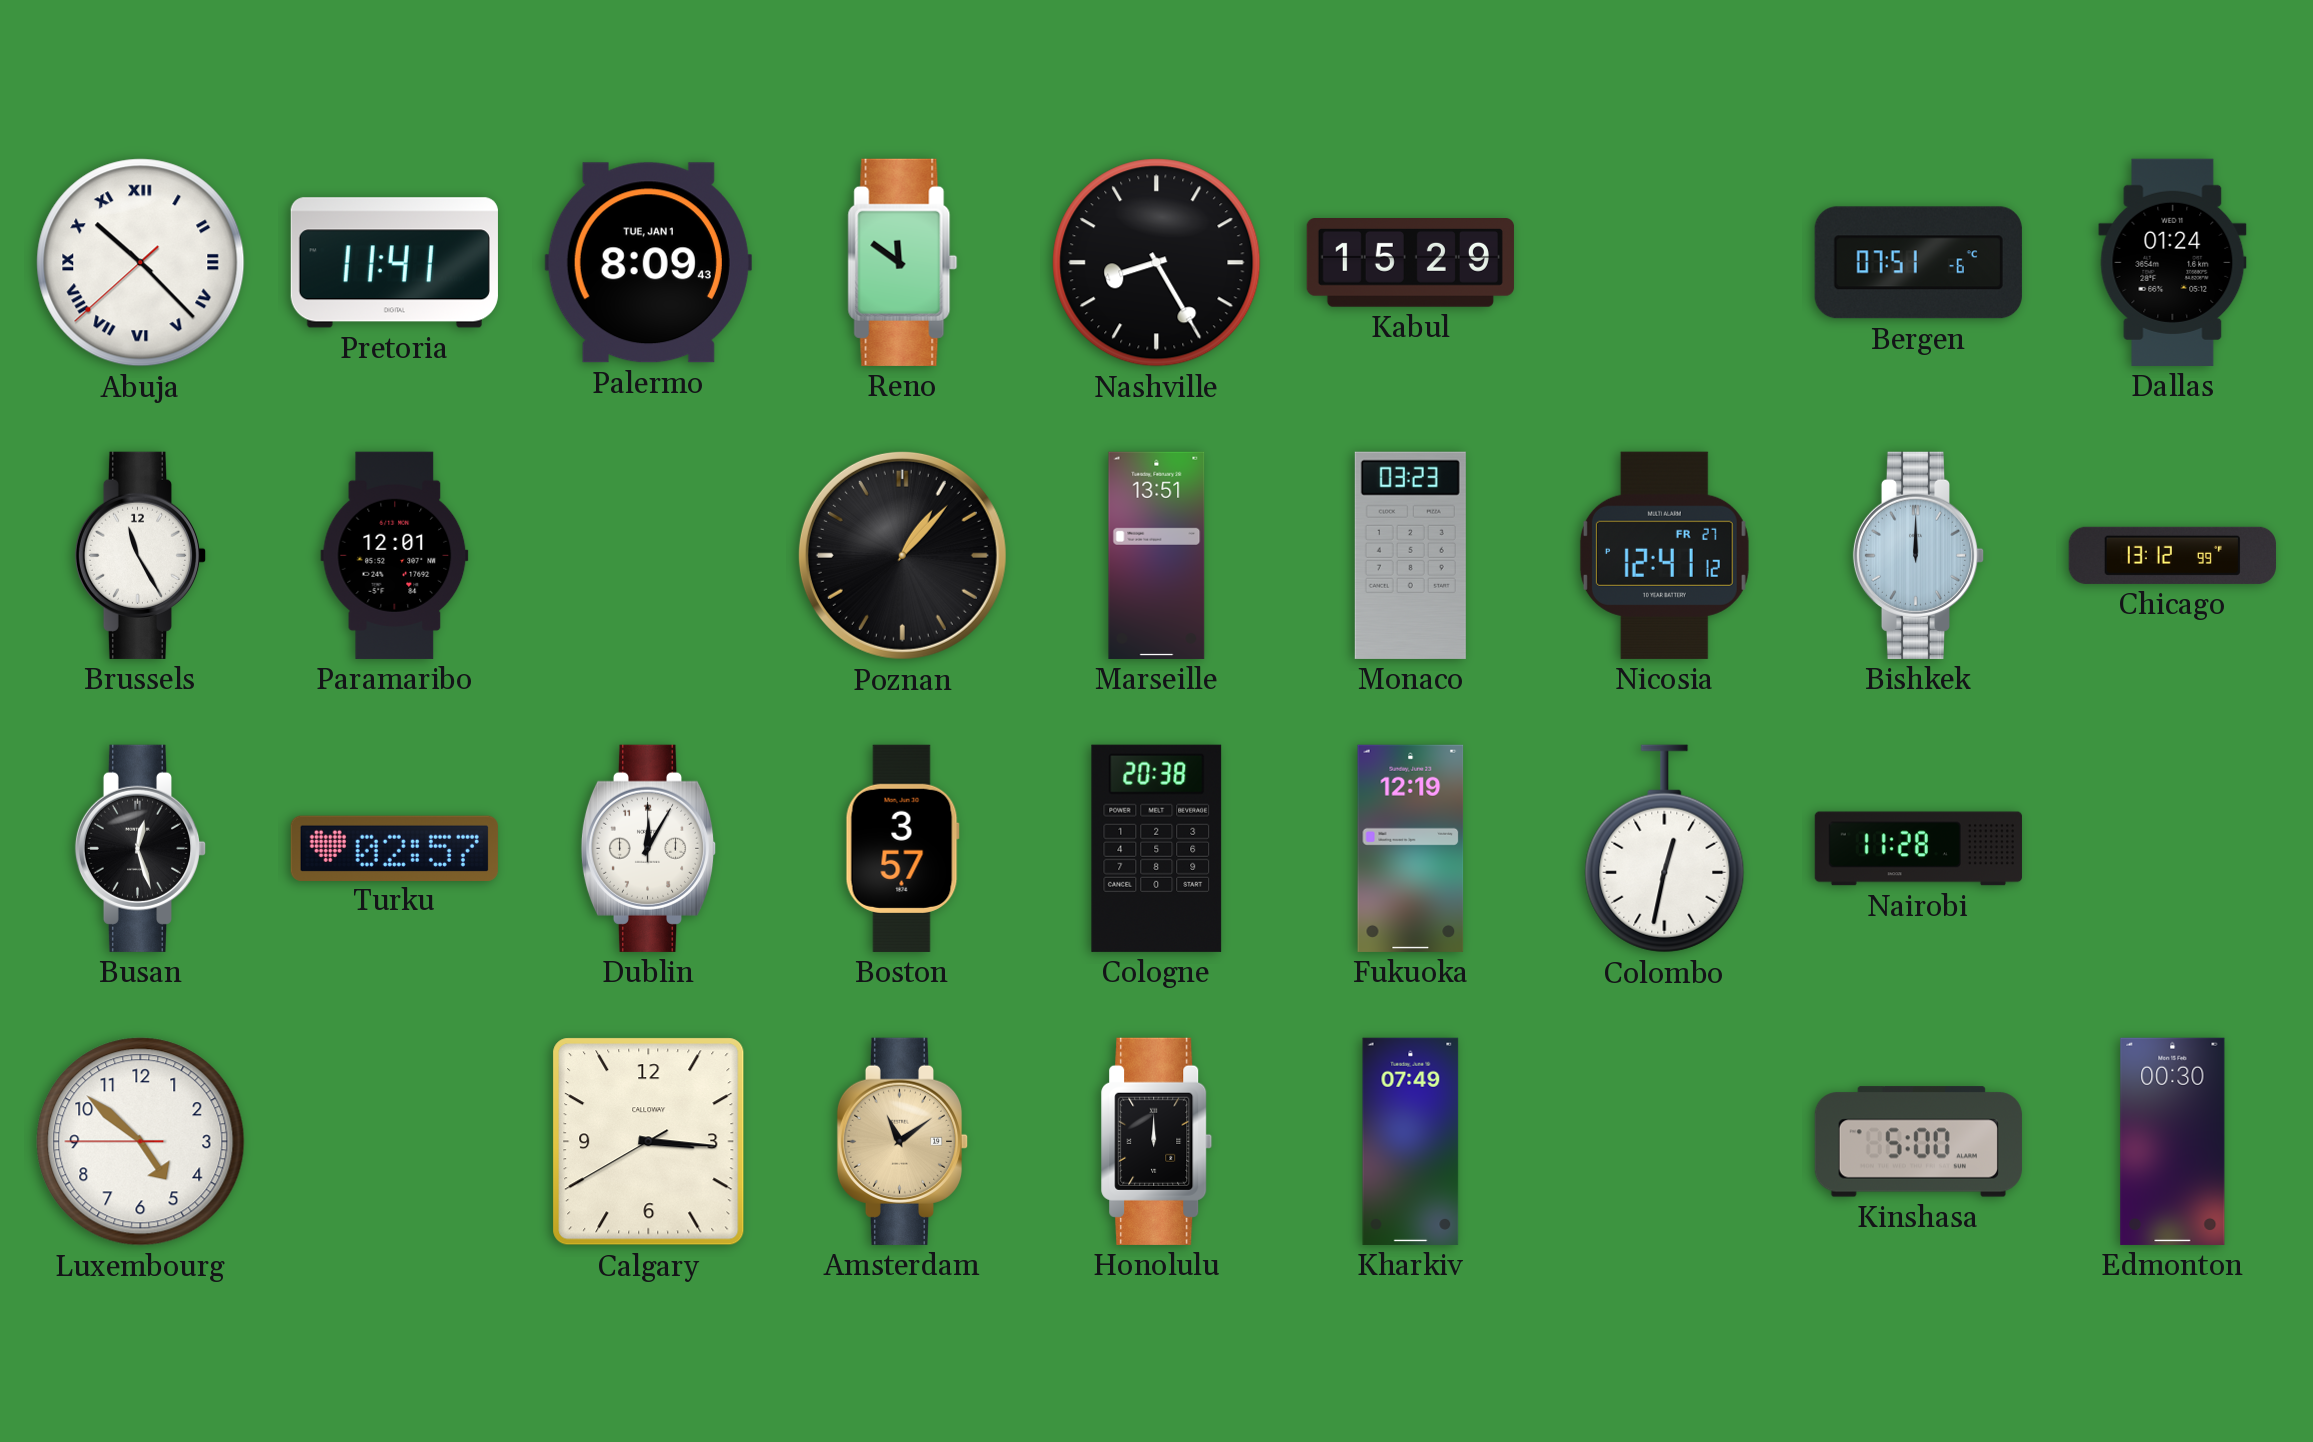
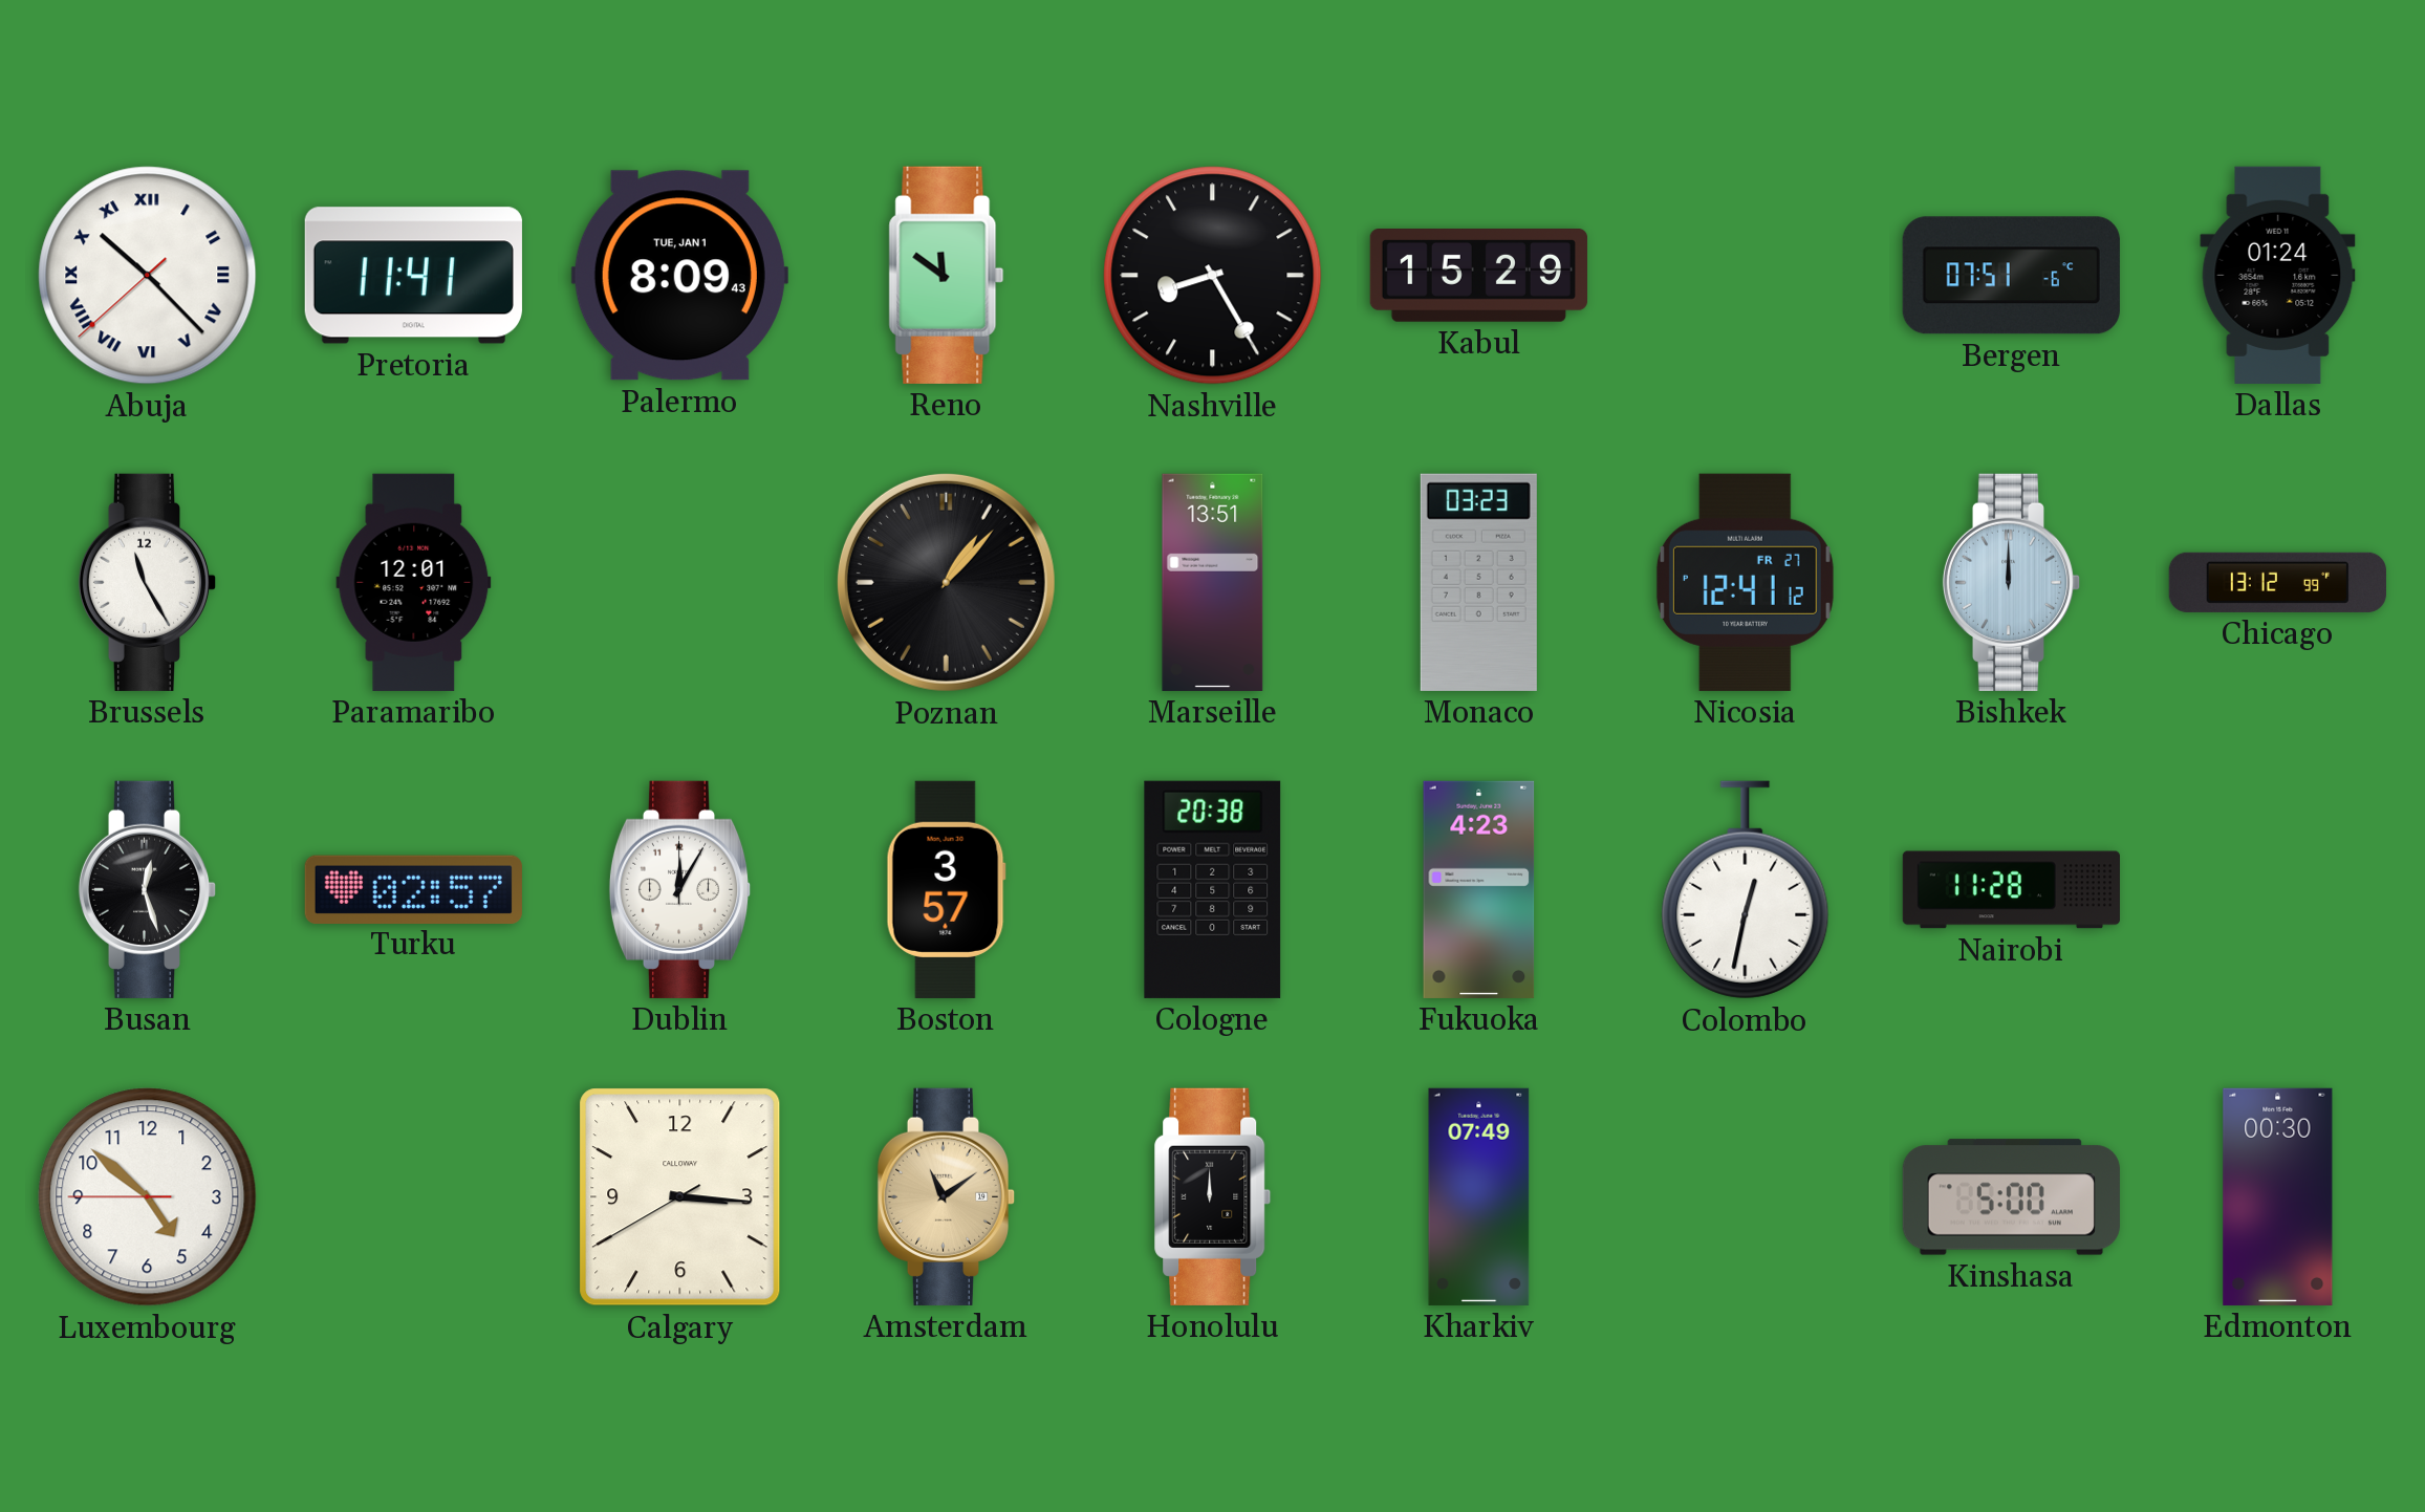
Fukuoka: 12:19 -> 4:23 (1479, 889)
